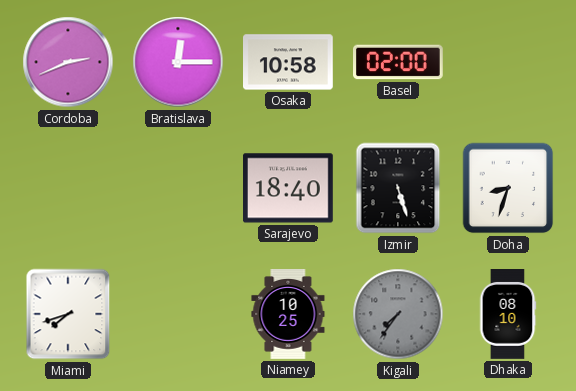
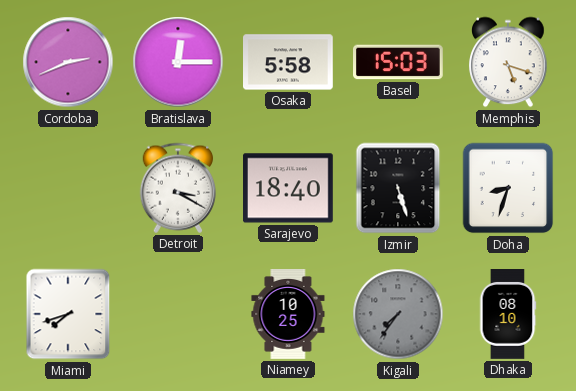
Osaka: 10:58 -> 5:58 (289, 62)
Basel: 02:00 -> 15:03 (399, 62)
Memphis: none -> 5:18 (508, 62)
Detroit: none -> 3:20 (178, 188)
